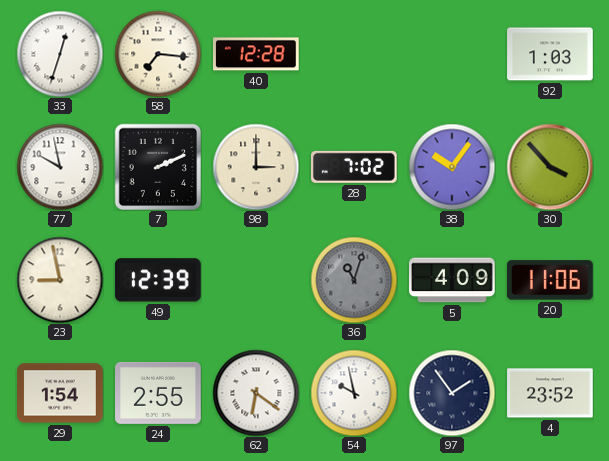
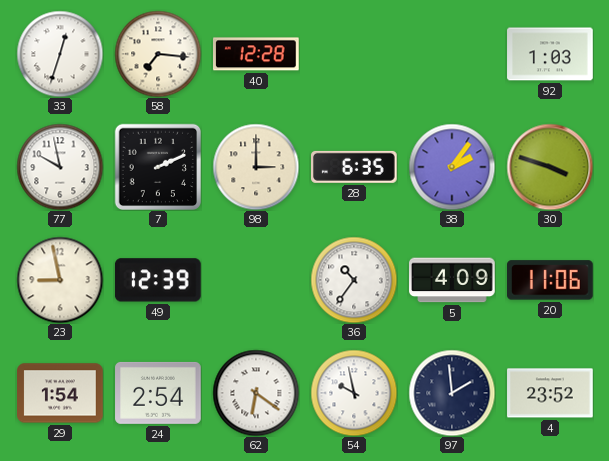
28: 7:02 -> 6:35 (355, 167)
38: 10:06 -> 2:06 (452, 167)
30: 3:53 -> 3:48 (550, 167)
36: 11:03 -> 10:36 (354, 280)
36 dial: grey -> white (354, 280)
24: 2:55 -> 2:54 (158, 393)
97: 1:54 -> 1:59 (452, 393)
